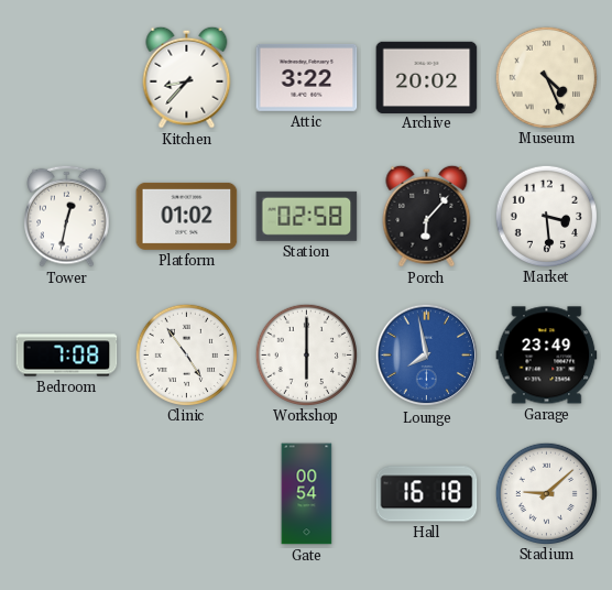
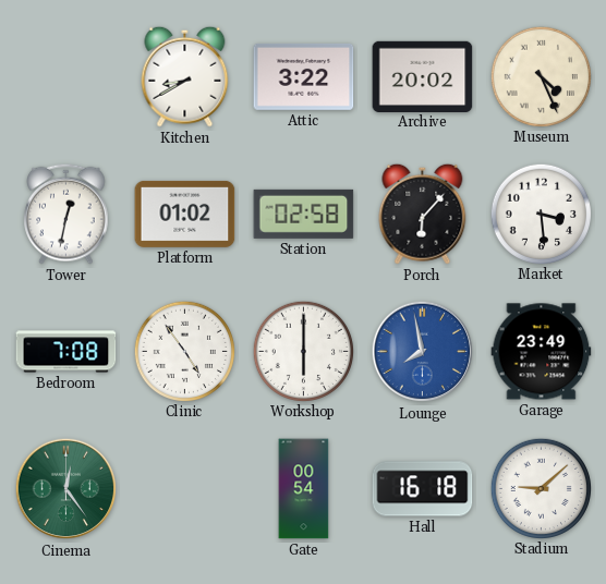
Kitchen: 8:37 -> 8:40 (185, 76)
Cinema: none -> 12:24 (66, 489)
